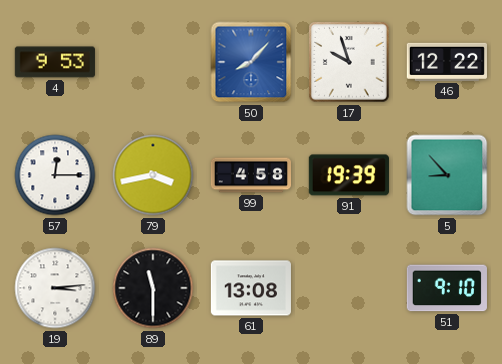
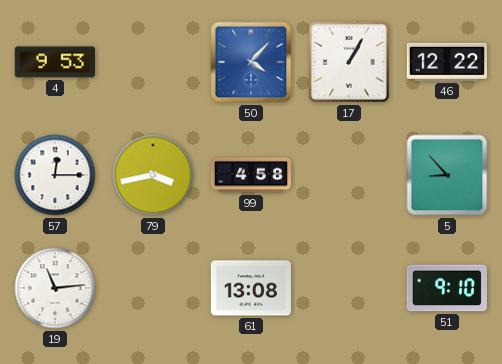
50: 8:07 -> 4:07 (251, 62)
17: 9:57 -> 1:05 (350, 63)
91: 19:39 -> none (349, 175)
19: 3:14 -> 11:14 (55, 288)
89: 11:30 -> none (153, 288)
